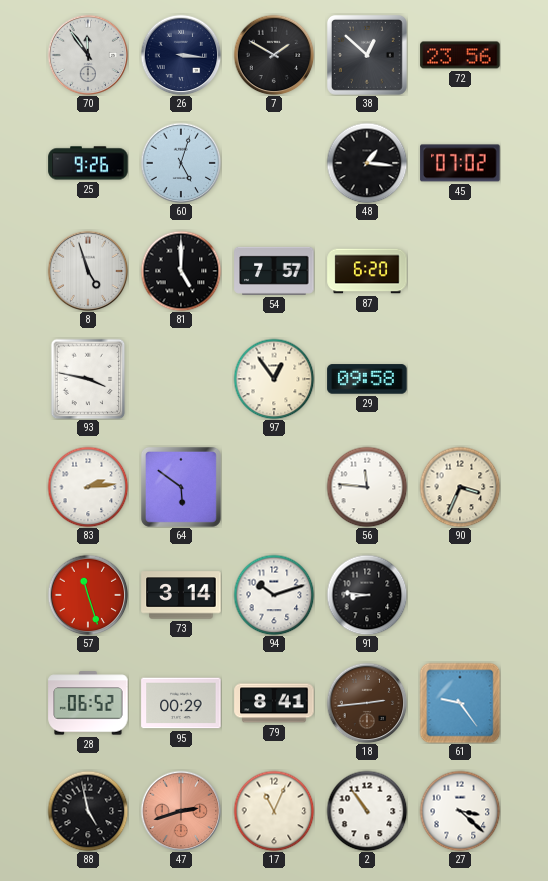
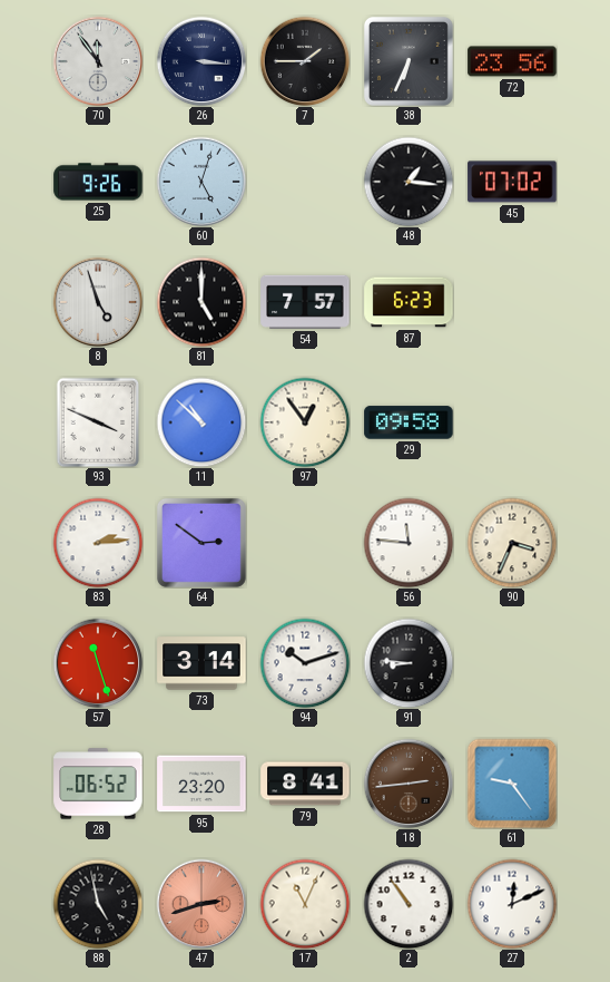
7: 1:50 -> 1:45 (305, 61)
38: 12:52 -> 6:34 (409, 61)
87: 6:20 -> 6:23 (409, 302)
93: 3:47 -> 3:49 (98, 422)
11: none -> 10:52 (201, 422)
64: 5:51 -> 2:51 (201, 543)
95: 00:29 -> 23:20 (201, 784)
27: 3:22 -> 12:11 (512, 904)
